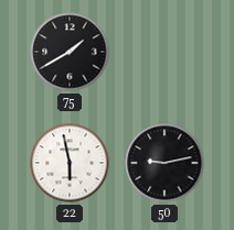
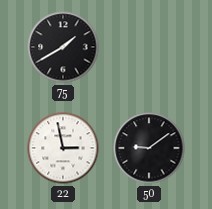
22: 5:58 -> 2:58 (63, 148)
50: 9:13 -> 9:09 (149, 148)
